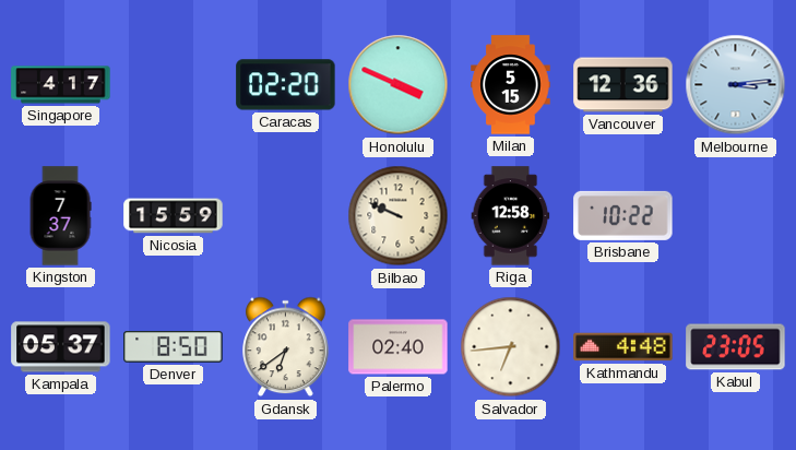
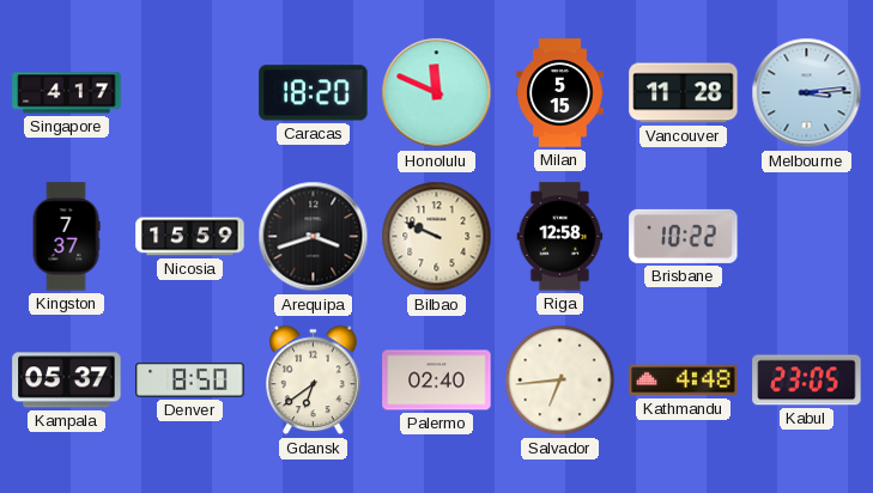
Caracas: 02:20 -> 18:20 (314, 93)
Honolulu: 3:49 -> 11:49 (437, 93)
Vancouver: 12:36 -> 11:28 (684, 93)
Arequipa: none -> 3:42 (314, 237)
